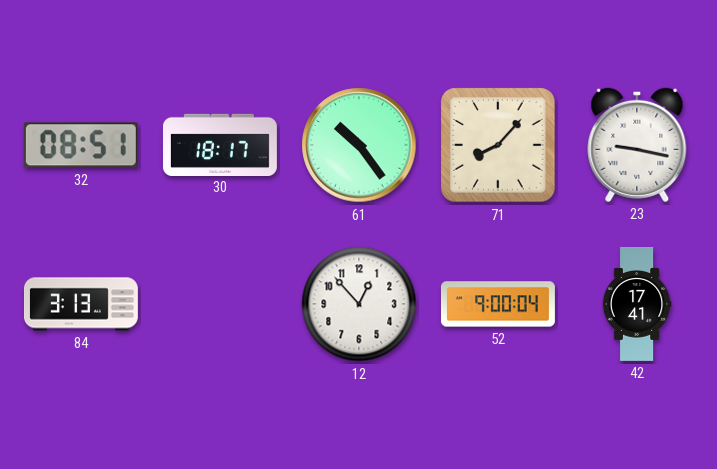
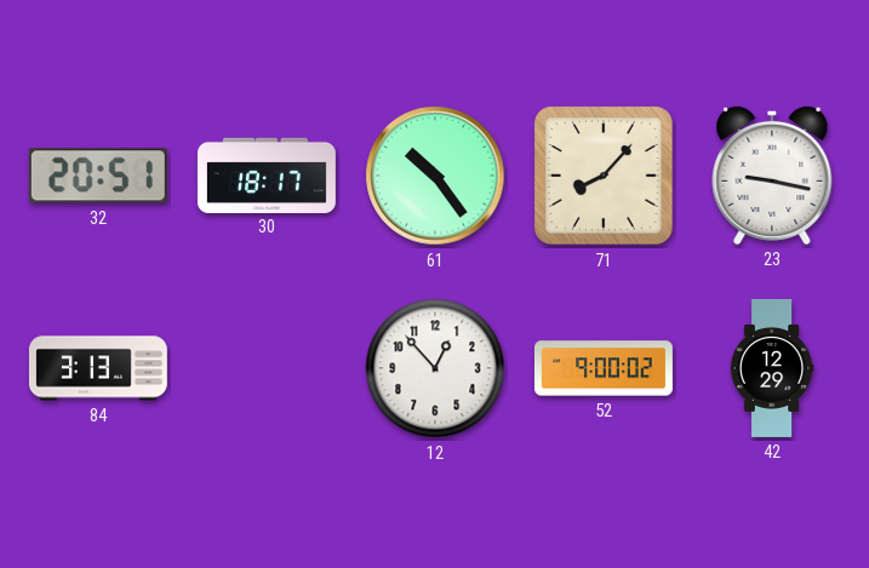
32: 08:51 -> 20:51 (98, 176)
52: 9:00:04 -> 9:00:02 (604, 368)
42: 17:41 -> 12:29 (772, 368)
